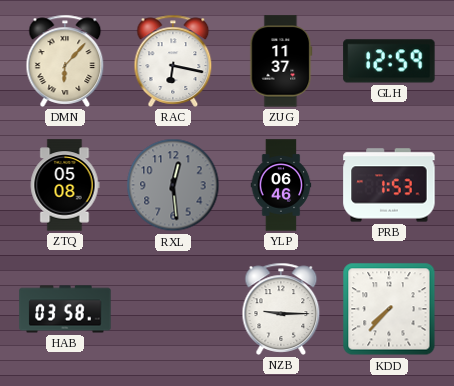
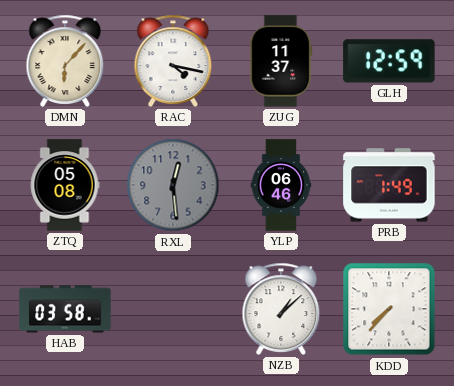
RAC: 6:17 -> 4:17 (173, 61)
PRB: 1:53 -> 1:49 (389, 185)
NZB: 9:15 -> 1:08 (281, 309)
